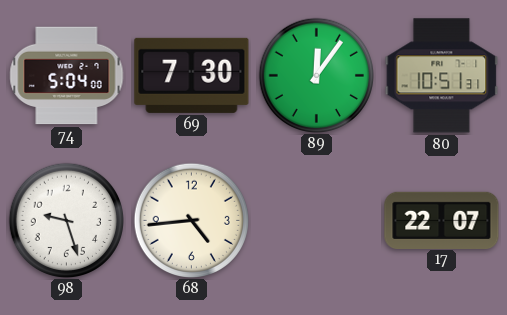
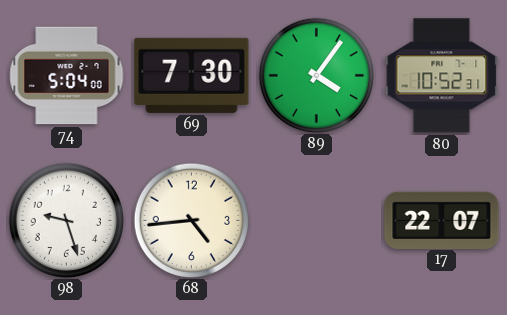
89: 12:06 -> 4:06 (316, 75)
80: 10:51 -> 10:52 (442, 76)
